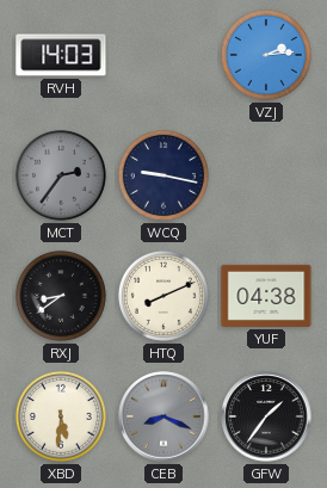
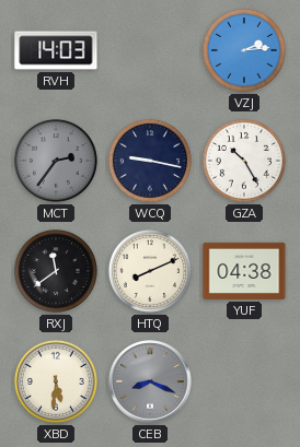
GZA: none -> 10:25 (244, 161)
RXJ: 8:39 -> 11:39 (56, 271)
GFW: 1:36 -> none (266, 416)
